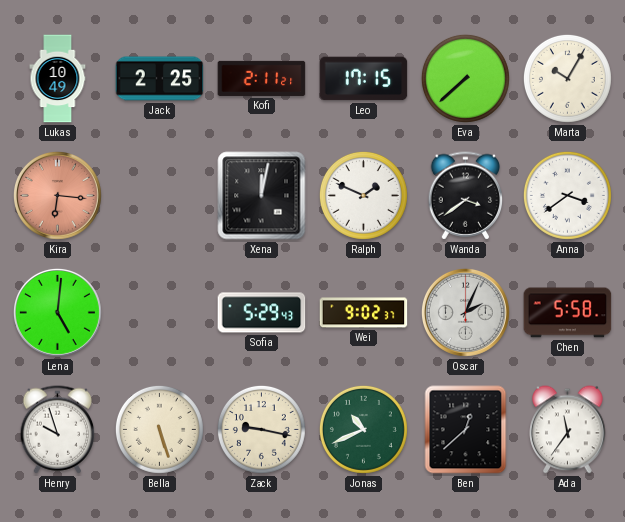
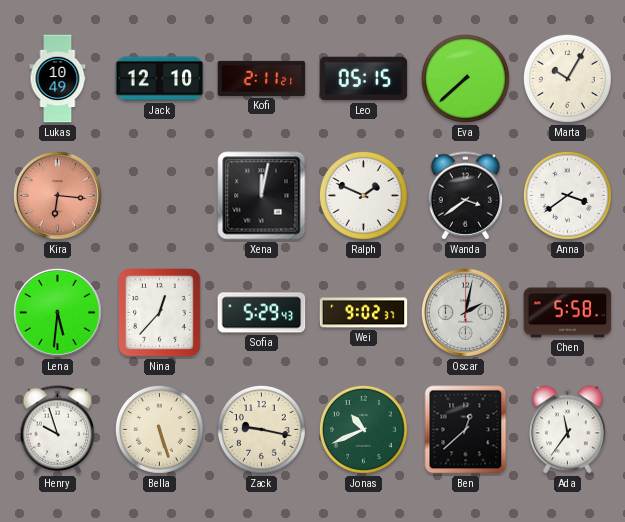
Jack: 2:25 -> 12:10 (160, 79)
Leo: 17:15 -> 05:15 (364, 79)
Lena: 5:01 -> 5:31 (57, 312)
Nina: none -> 12:37 (160, 313)
Oscar: 2:04 -> 2:02 (465, 312)
